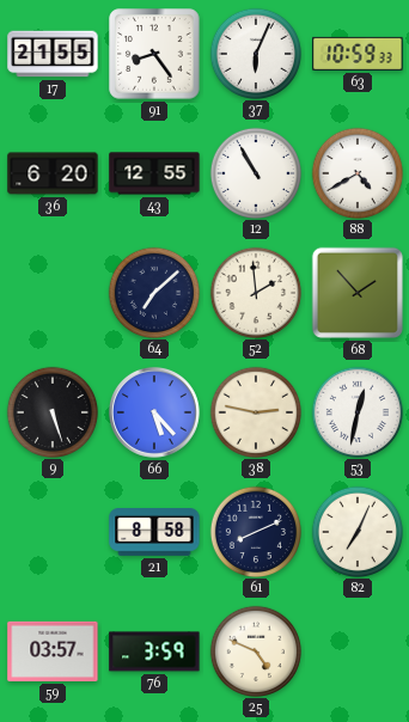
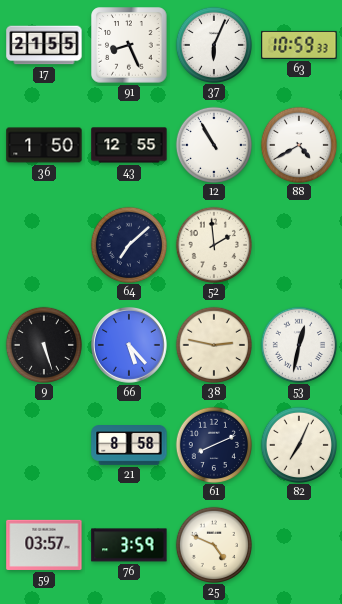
91: 8:24 -> 8:26 (129, 45)
36: 6:20 -> 1:50 (44, 145)
68: 1:53 -> none (358, 293)
